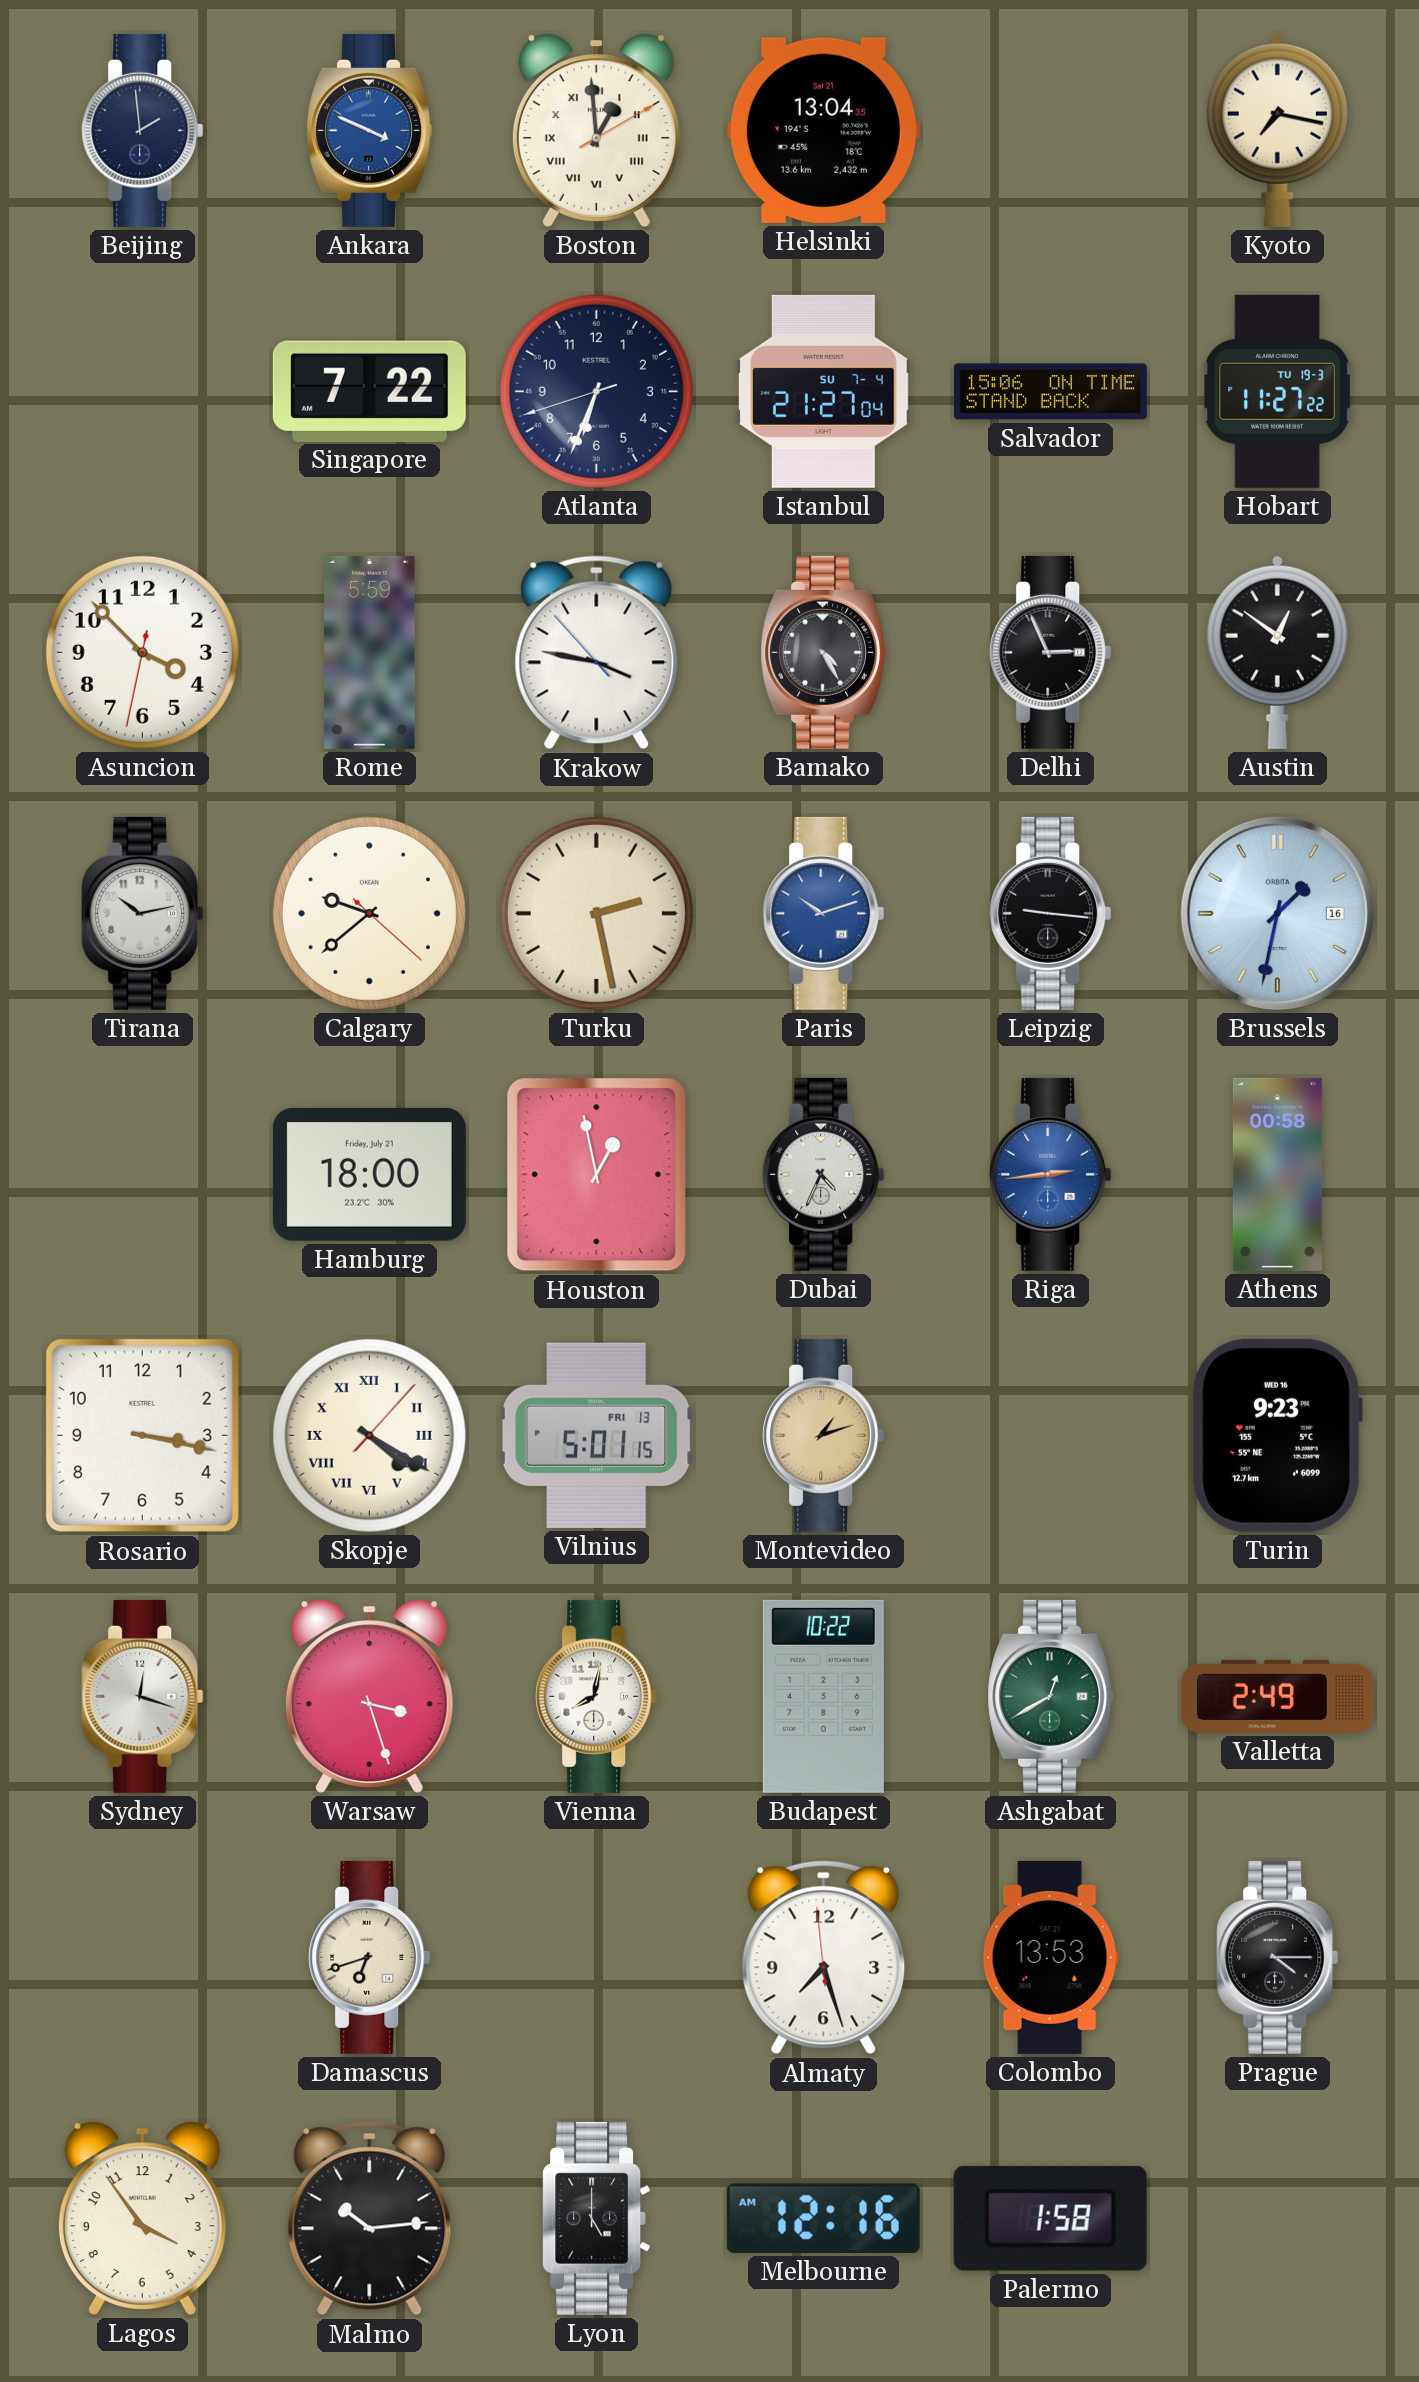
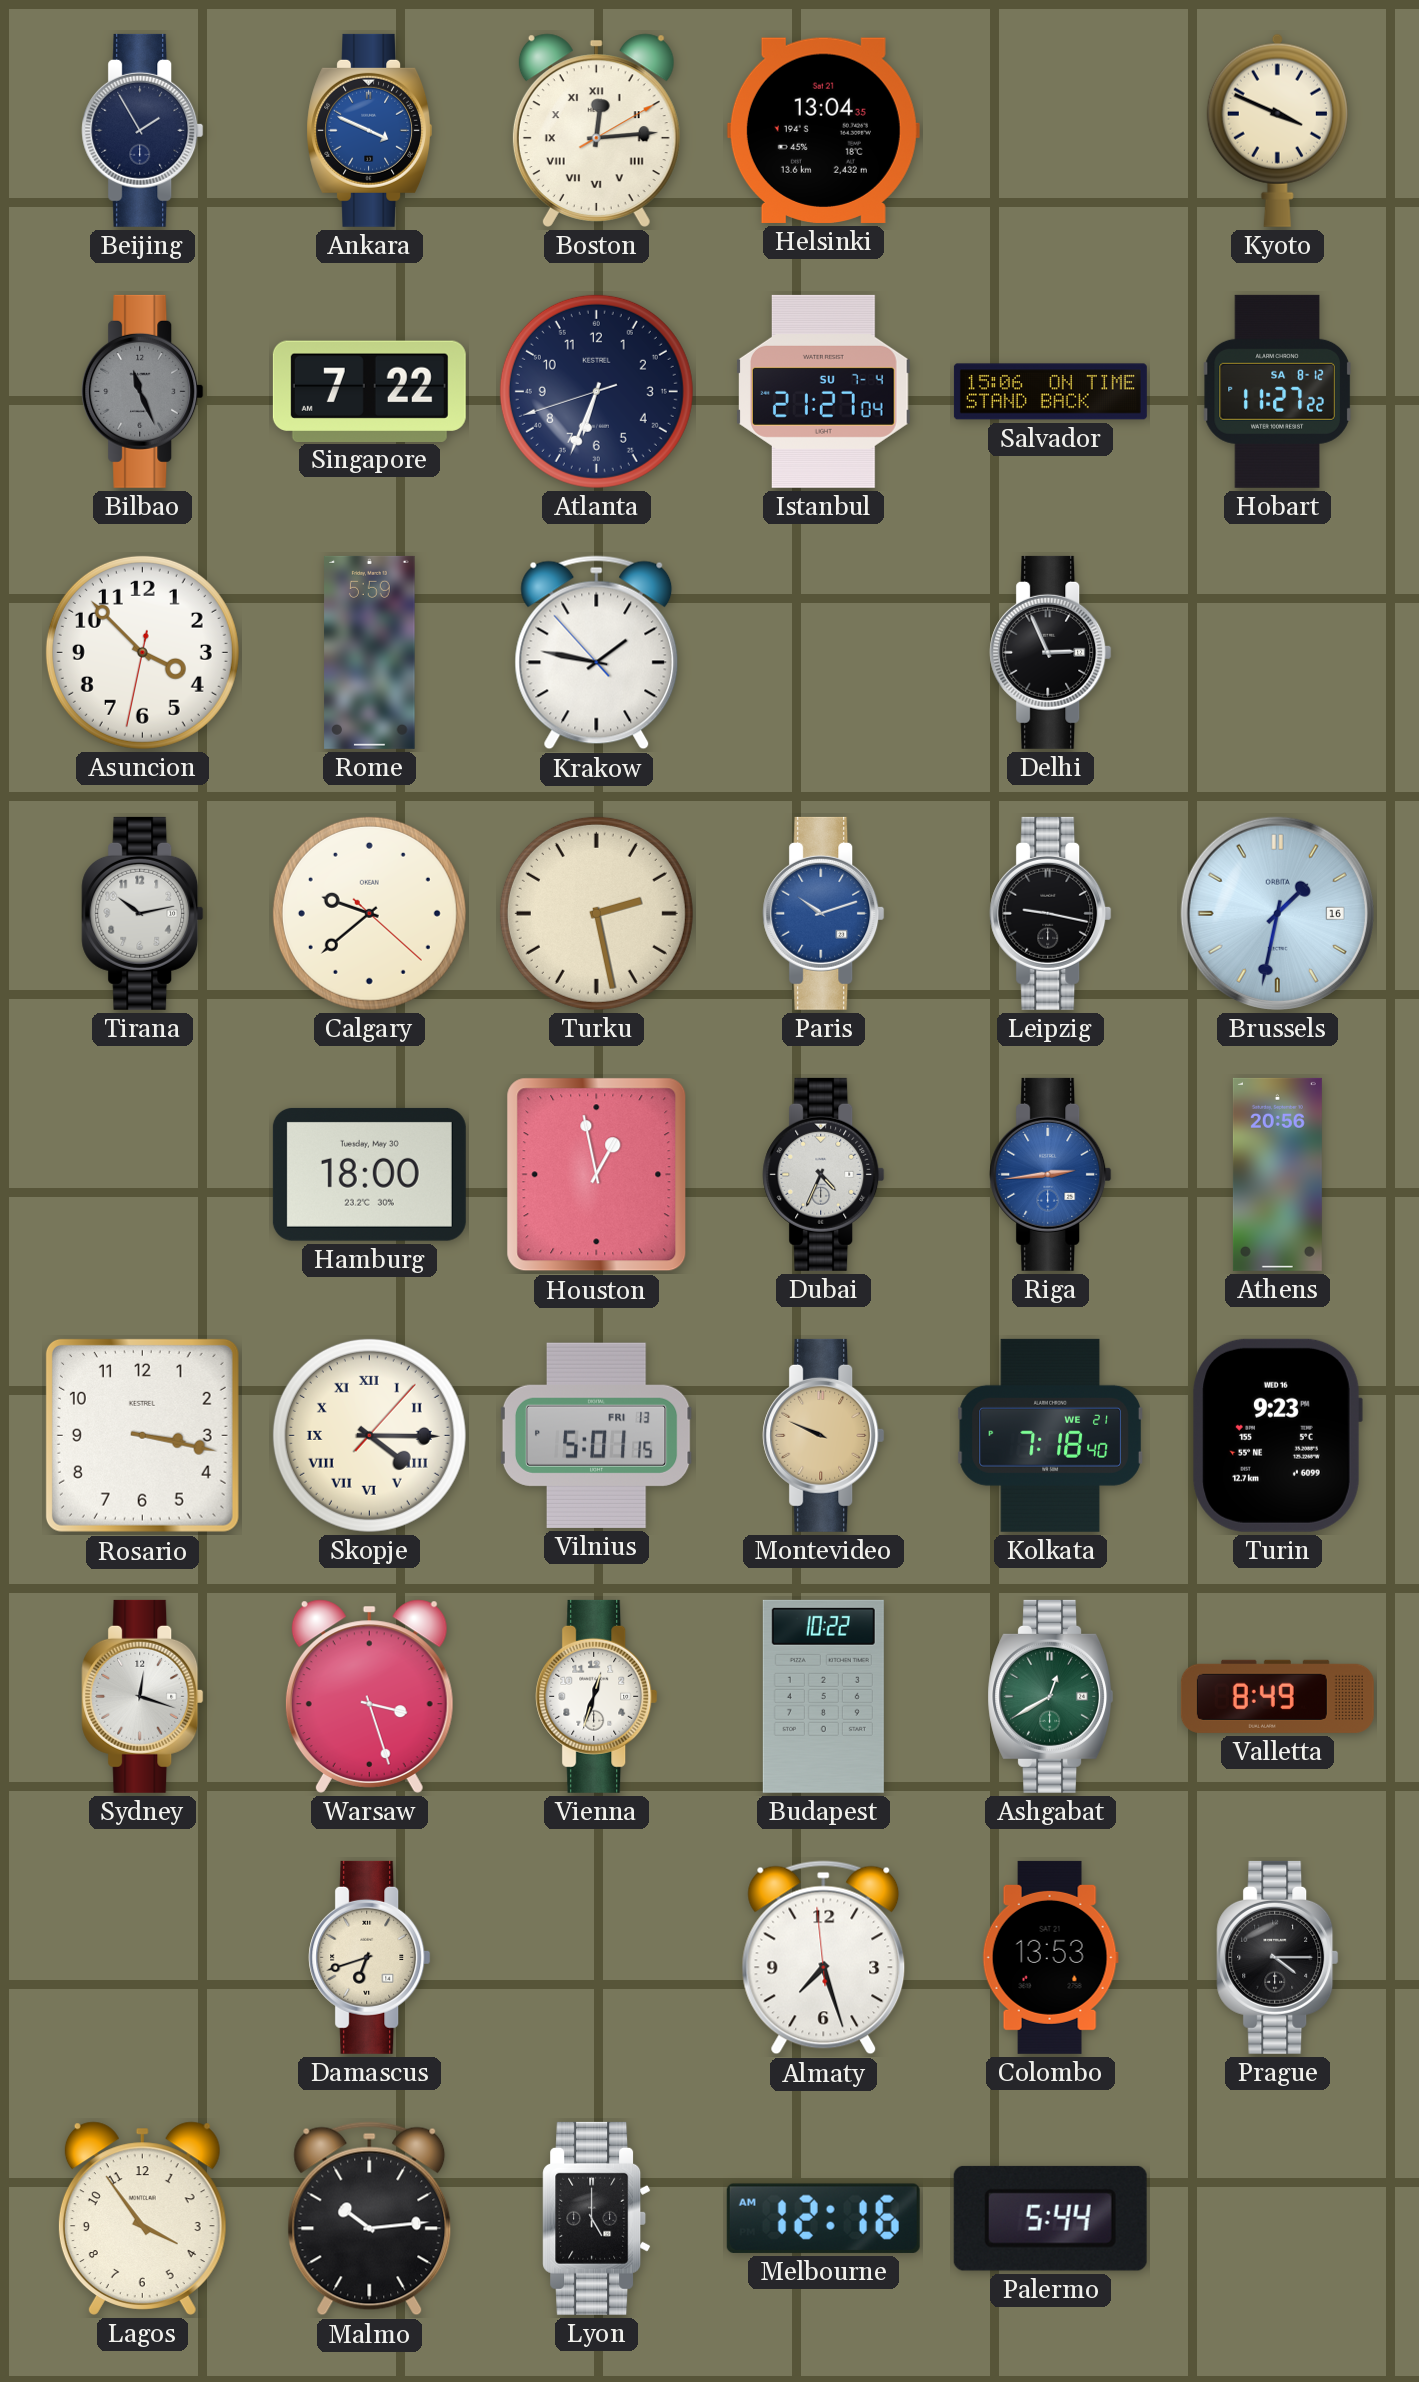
Beijing: 1:59 -> 1:55 (143, 130)
Boston: 12:59 -> 12:14 (596, 130)
Kyoto: 7:17 -> 3:49 (1277, 130)
Bilbao: none -> 11:26 (143, 391)
Hobart date: TU 19-3 -> SA 8-12 (1277, 391)
Krakow: 3:46 -> 1:46 (597, 653)
Bamako: 4:25 -> none (824, 652)
Austin: 12:51 -> none (1277, 652)
Leipzig: 9:16 -> 9:17 (1051, 913)
Hamburg date: Friday, July 21 -> Tuesday, May 30 (369, 1174)
Athens: 00:58 -> 20:56 (1277, 1174)
Skopje: 4:20 -> 4:15 (369, 1435)
Montevideo: 1:12 -> 9:49 (824, 1435)
Kolkata: none -> 7:18 (1050, 1435)
Vienna: 8:02 -> 12:33 (597, 1696)
Valletta: 2:49 -> 8:49 (1277, 1696)
Palermo: 1:58 -> 5:44 (1050, 2218)
